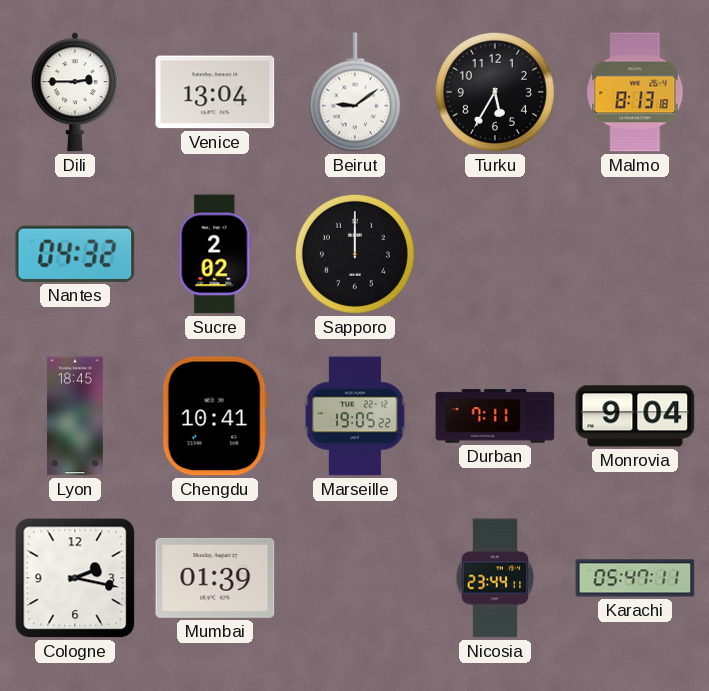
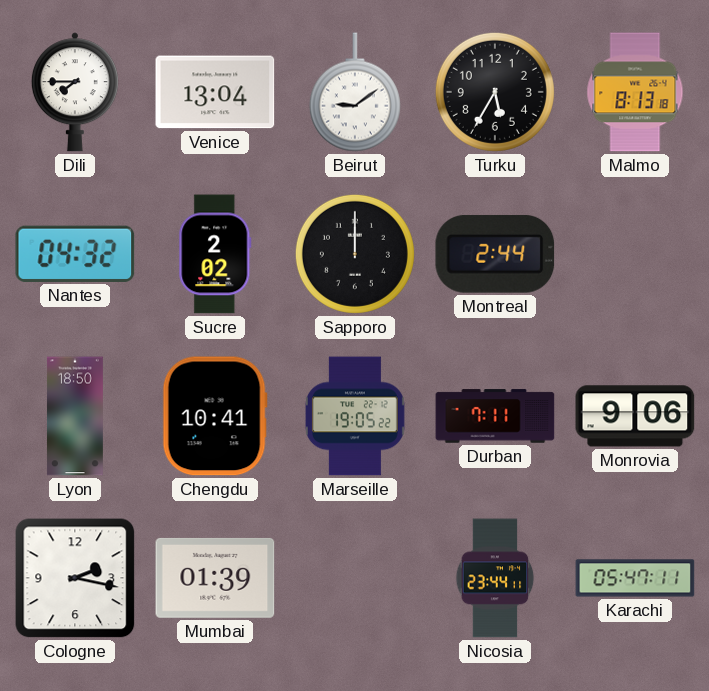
Dili: 2:45 -> 7:45 (75, 92)
Montreal: none -> 2:44 (495, 254)
Lyon: 18:45 -> 18:50 (75, 416)
Monrovia: 9:04 -> 9:06 (635, 416)
